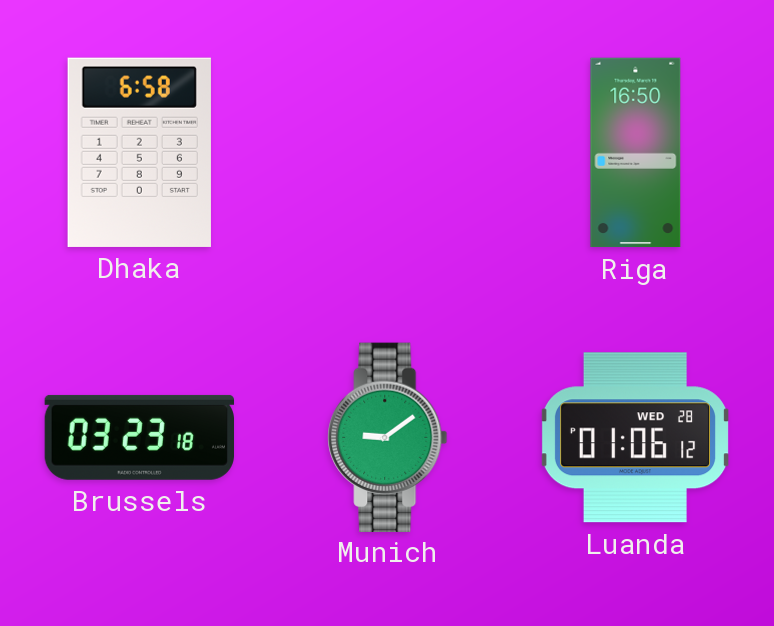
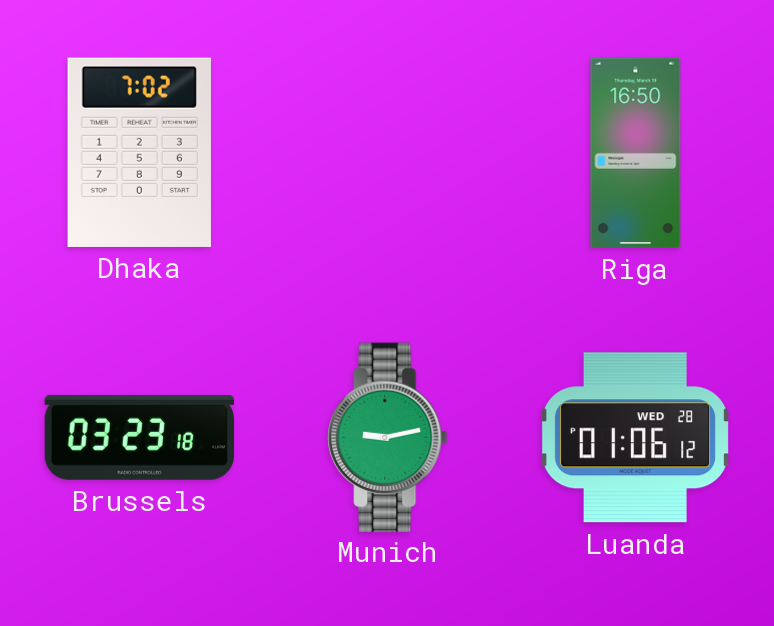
Dhaka: 6:58 -> 7:02 (139, 152)
Munich: 9:09 -> 9:13 (388, 437)
